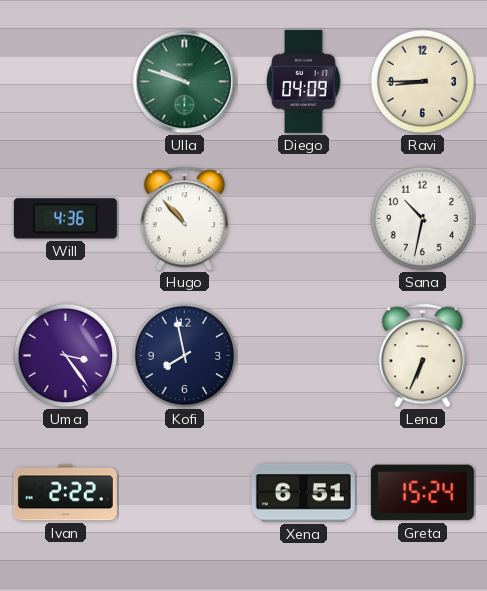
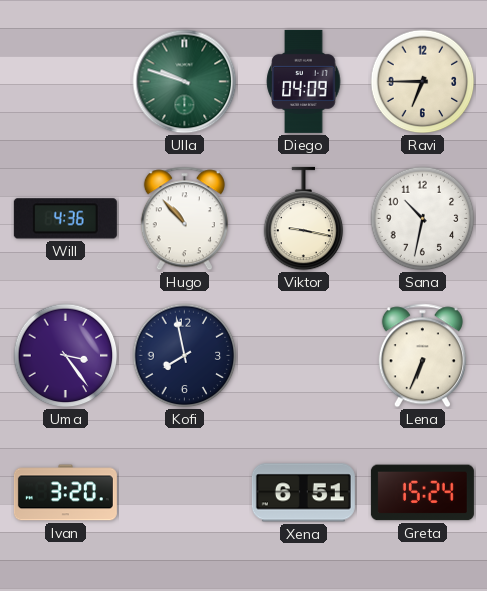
Ravi: 8:45 -> 6:45 (423, 82)
Viktor: none -> 9:17 (304, 219)
Ivan: 2:22 -> 3:20 (65, 493)
